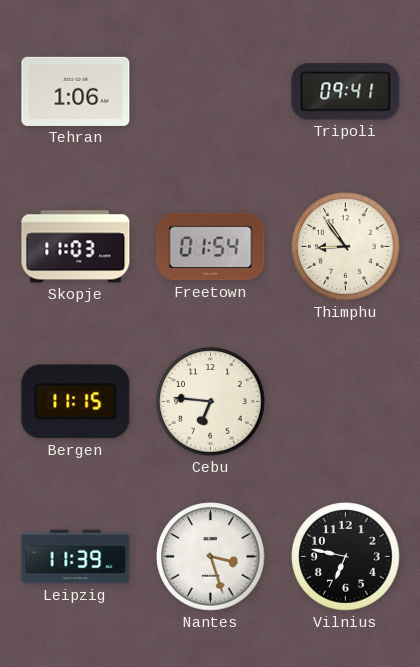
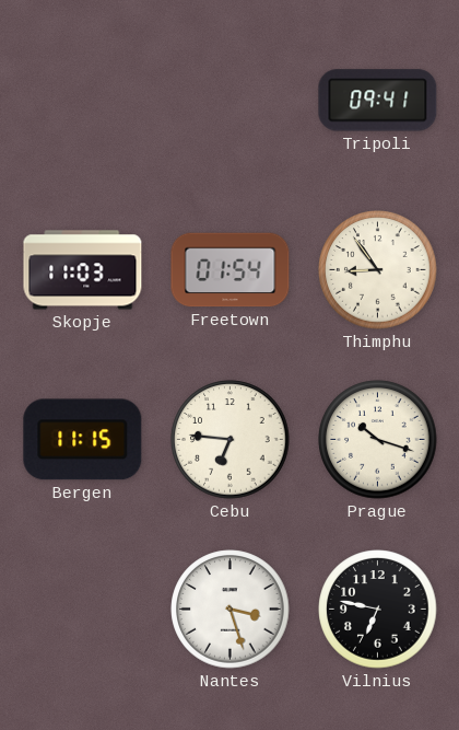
Tehran: 1:06 -> none (76, 91)
Prague: none -> 10:18 (378, 440)
Leipzig: 11:39 -> none (76, 557)
